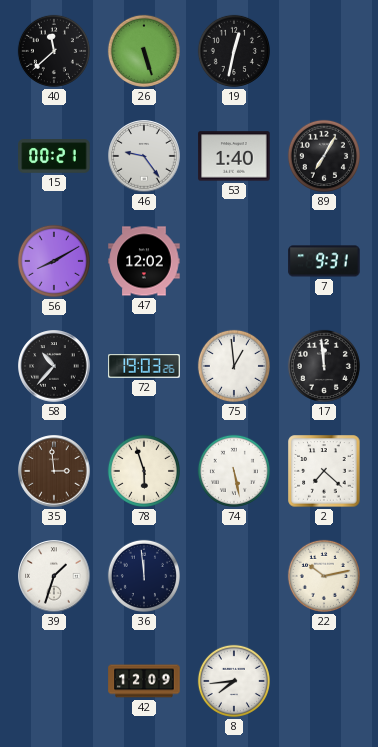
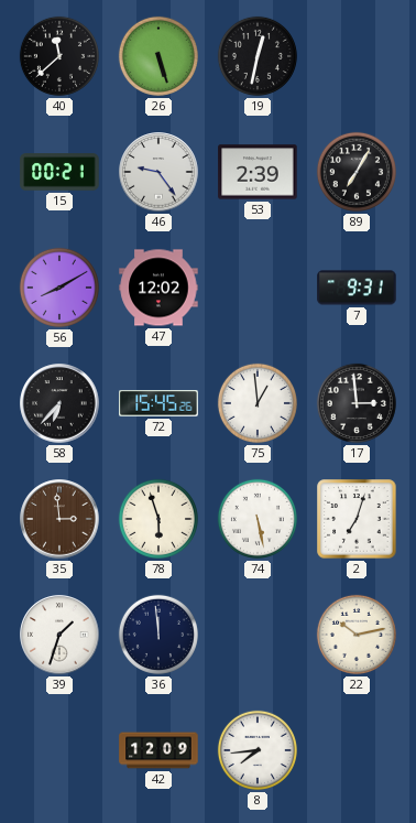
53: 1:40 -> 2:39 (258, 172)
58: 10:37 -> 6:37 (59, 403)
72: 19:03 -> 15:45 (158, 403)
17: 11:59 -> 2:59 (357, 403)
2: 7:22 -> 7:03 (357, 519)
